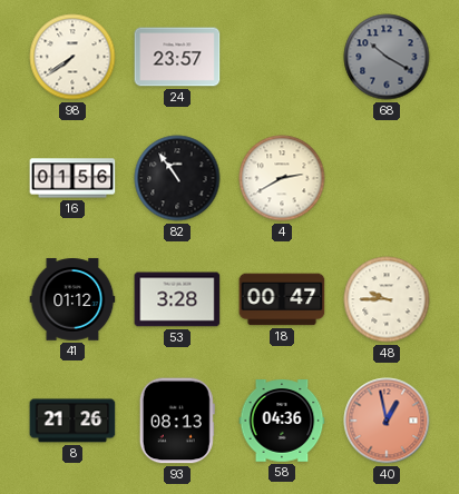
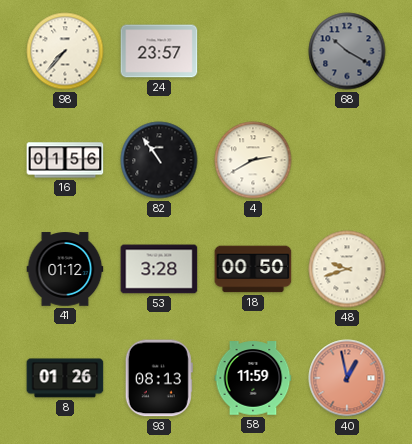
98: 7:39 -> 7:37 (65, 51)
18: 00:47 -> 00:50 (253, 269)
48: 9:45 -> 9:42 (347, 269)
8: 21:26 -> 01:26 (65, 378)
58: 04:36 -> 11:59 (253, 378)
